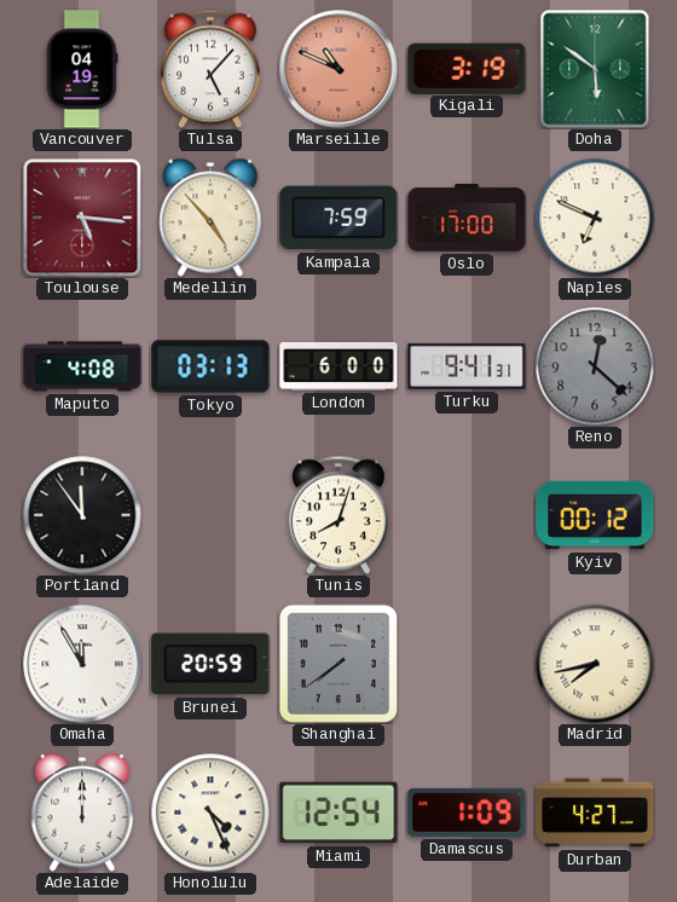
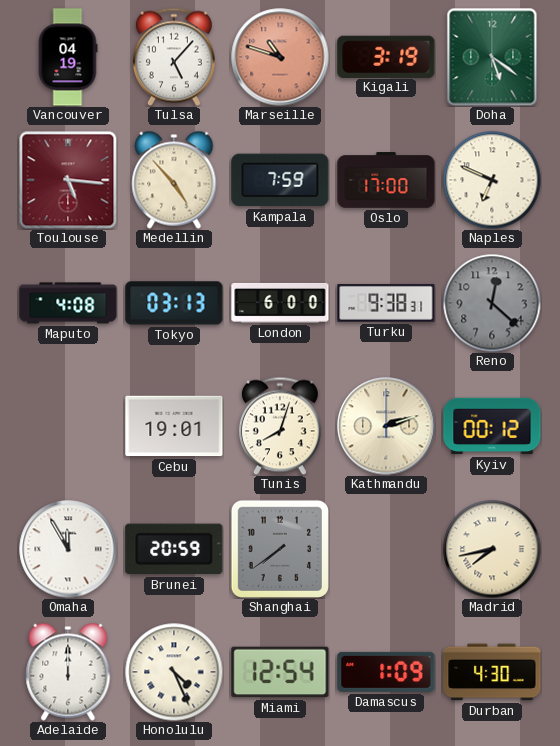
Marseille: 10:49 -> 10:48 (280, 57)
Doha: 5:51 -> 5:21 (492, 57)
Turku: 9:41 -> 9:38 (386, 303)
Portland: 11:54 -> none (82, 515)
Cebu: none -> 19:01 (174, 426)
Kathmandu: none -> 2:12 (386, 426)
Durban: 4:27 -> 4:30 (492, 672)
